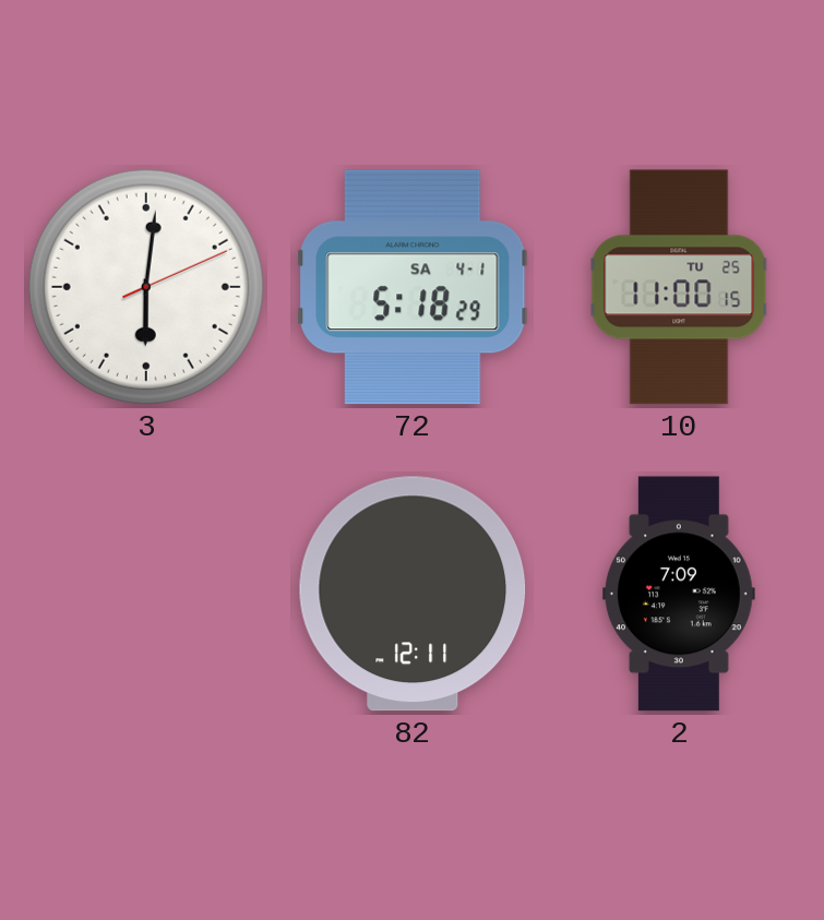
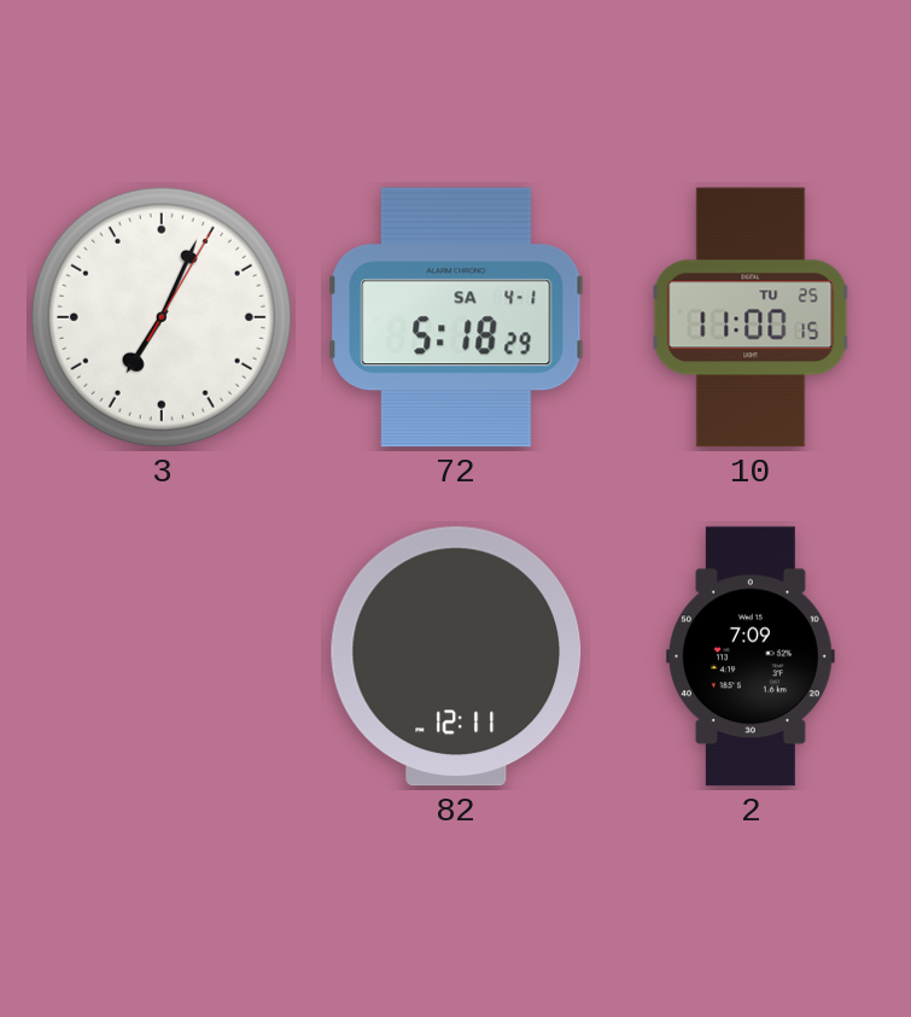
3: 6:01 -> 7:04 (162, 317)
